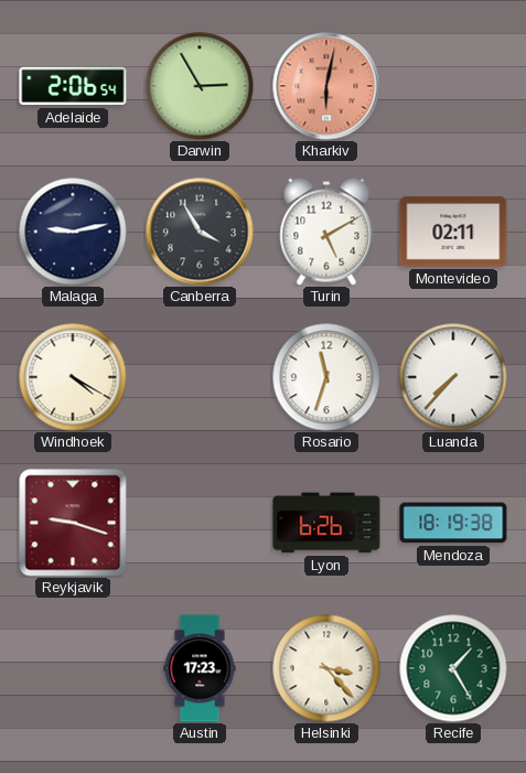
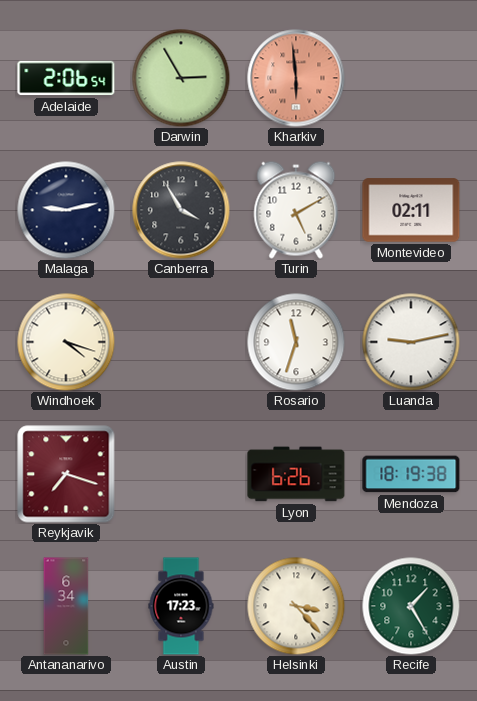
Kharkiv: 6:02 -> 5:59 (296, 78)
Windhoek: 4:20 -> 4:18 (66, 342)
Luanda: 7:37 -> 9:13 (411, 342)
Reykjavik: 9:18 -> 7:18 (66, 474)
Antananarivo: none -> 6:34 (66, 606)
